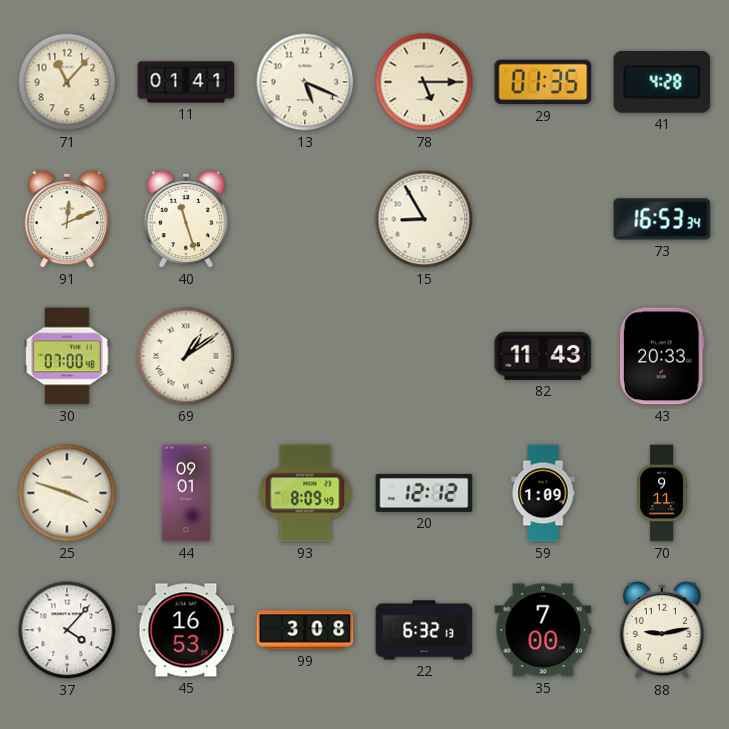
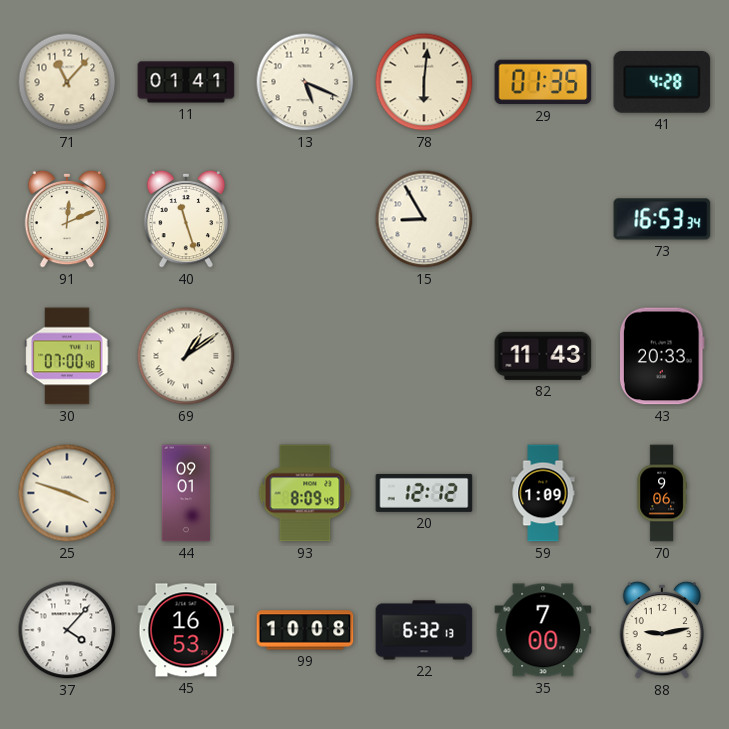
78: 5:15 -> 6:01 (424, 82)
70: 9:11 -> 9:06 (662, 493)
99: 3:08 -> 10:08 (305, 630)
